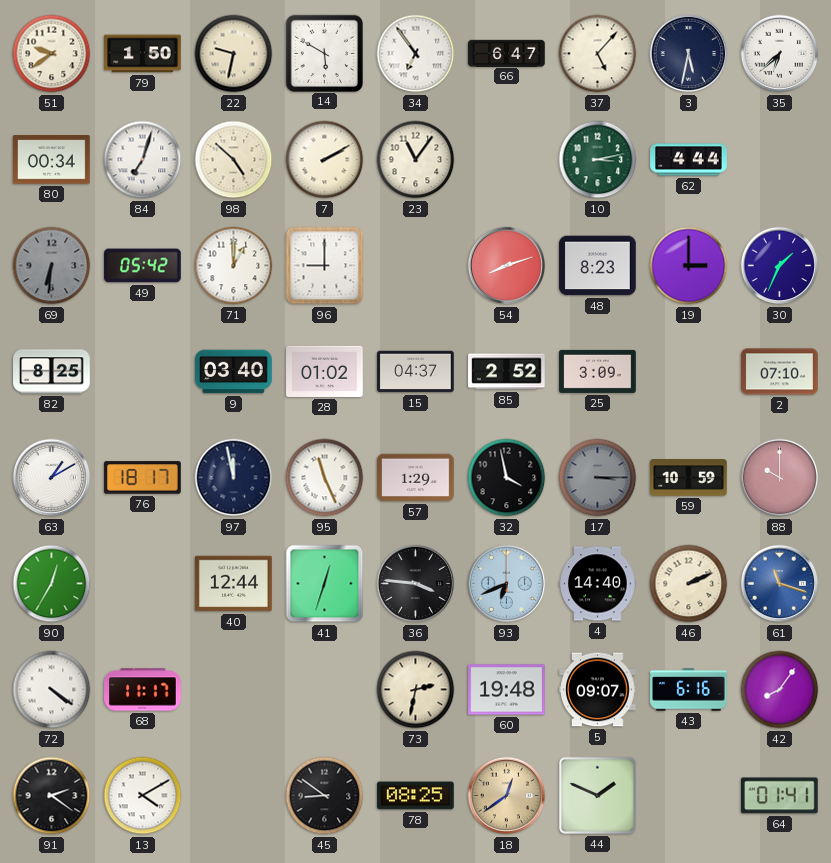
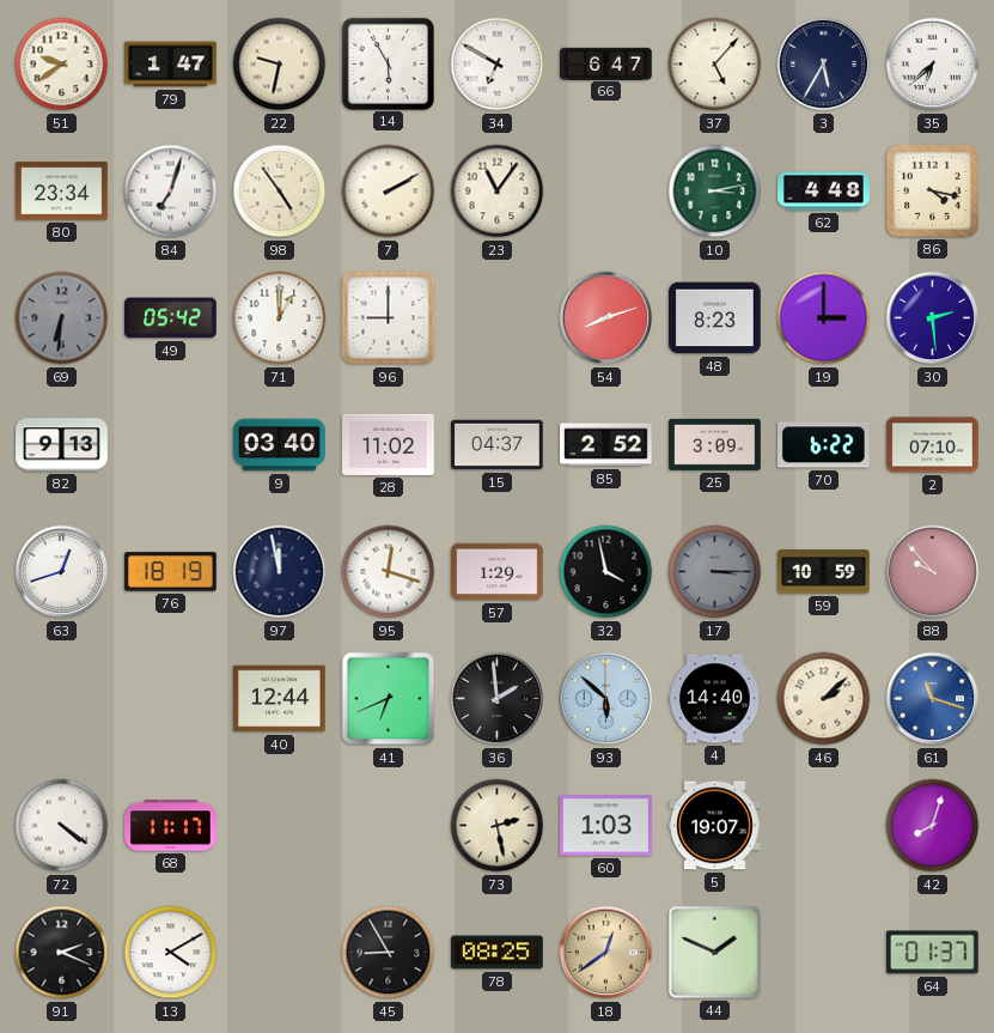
79: 1:50 -> 1:47 (171, 65)
14: 5:50 -> 5:55 (388, 63)
34: 6:54 -> 6:50 (498, 65)
3: 5:32 -> 5:35 (824, 65)
80: 00:34 -> 23:34 (62, 192)
98: 4:52 -> 4:54 (280, 192)
62: 4:44 -> 4:48 (824, 192)
86: none -> 4:17 (933, 192)
30: 1:34 -> 2:29 (933, 318)
82: 8:25 -> 9:13 (62, 445)
28: 01:02 -> 11:02 (389, 444)
70: none -> 6:22 (824, 445)
63: 1:10 -> 12:42 (62, 572)
76: 18:17 -> 18:19 (171, 572)
95: 11:26 -> 12:18 (389, 572)
88: 10:00 -> 9:53 (933, 572)
90: 12:35 -> none (52, 584)
41: 12:33 -> 6:41 (389, 699)
36: 3:46 -> 1:59 (498, 699)
93: 6:41 -> 5:52 (606, 699)
46: 2:11 -> 2:08 (824, 699)
73: 2:32 -> 2:28 (498, 826)
60: 19:48 -> 1:03 (606, 826)
5: 09:07 -> 19:07 (715, 826)
43: 6:16 -> none (689, 690)
42: 8:06 -> 8:03 (933, 826)
91: 2:21 -> 2:19 (62, 953)
45: 8:51 -> 8:55 (389, 953)
64: 01:41 -> 01:37 (933, 953)
